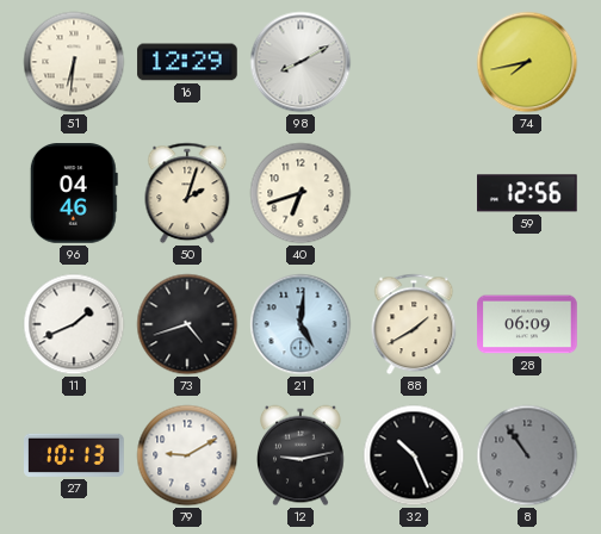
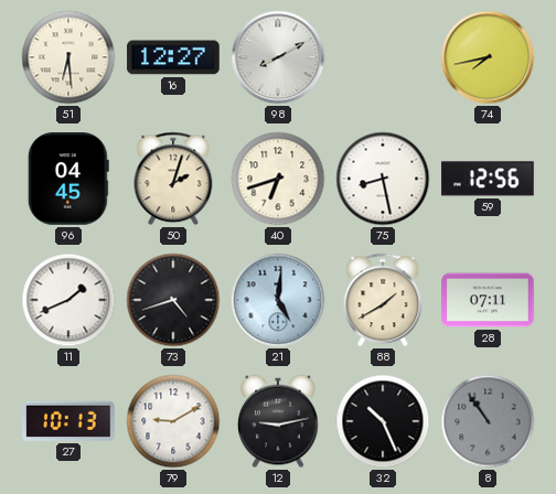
51: 6:31 -> 6:29 (68, 57)
16: 12:29 -> 12:27 (173, 57)
96: 04:46 -> 04:45 (68, 179)
75: none -> 8:28 (383, 179)
28: 06:09 -> 07:11 (488, 300)
